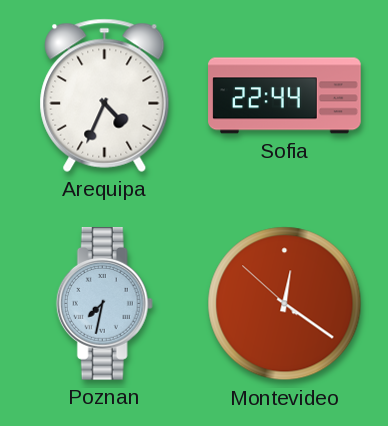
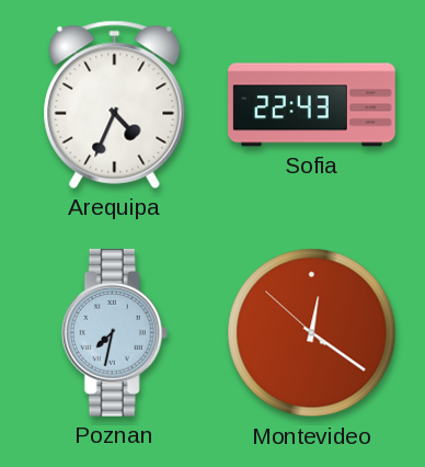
Sofia: 22:44 -> 22:43 (312, 105)
